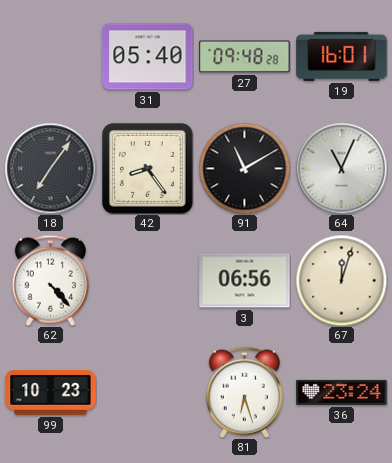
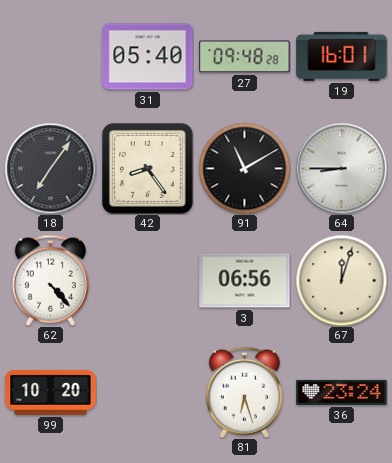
64: 11:04 -> 8:45 (341, 168)
99: 10:23 -> 10:20 (51, 392)
